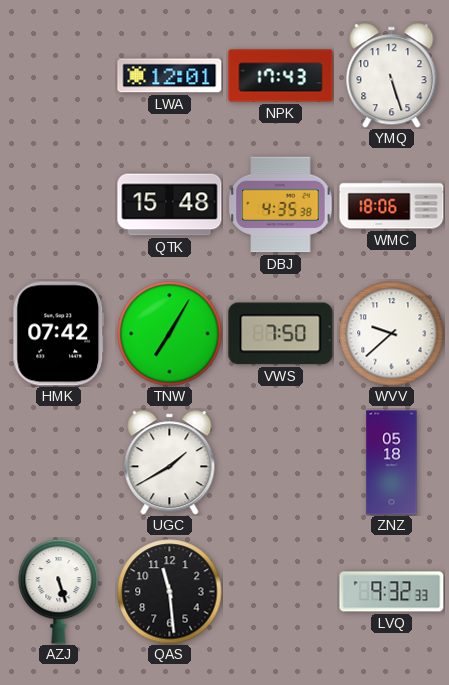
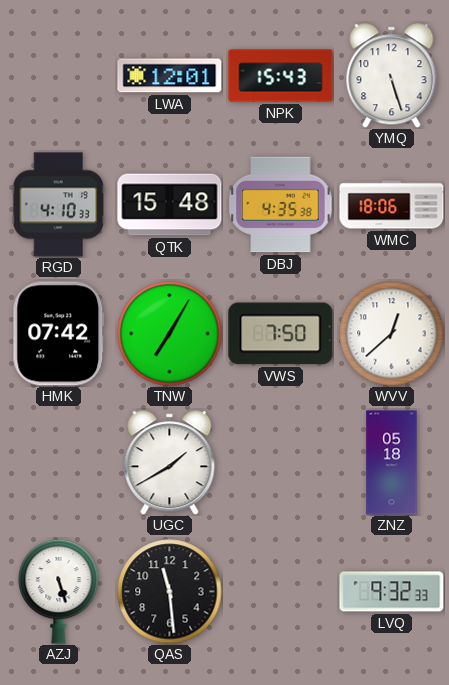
NPK: 17:43 -> 15:43 (281, 76)
RGD: none -> 4:10 (59, 205)
WVV: 9:38 -> 12:38 (392, 334)
